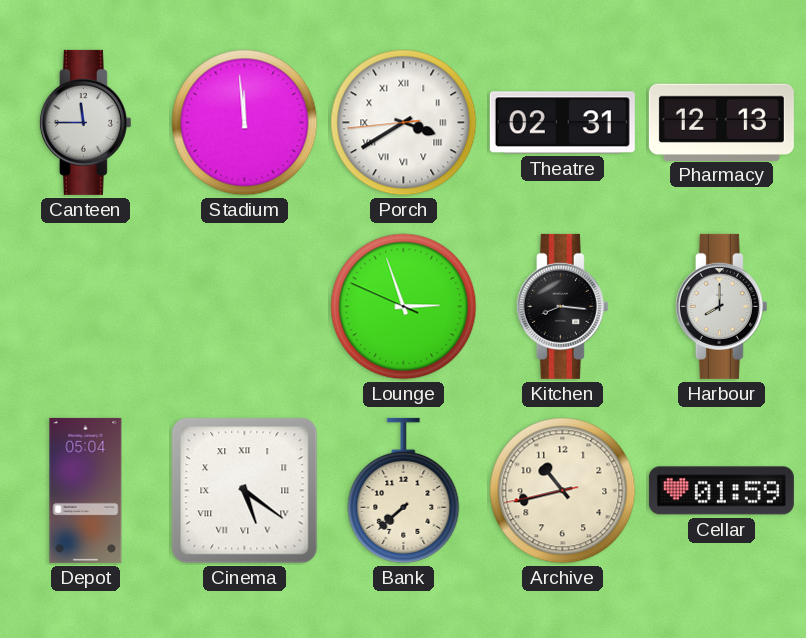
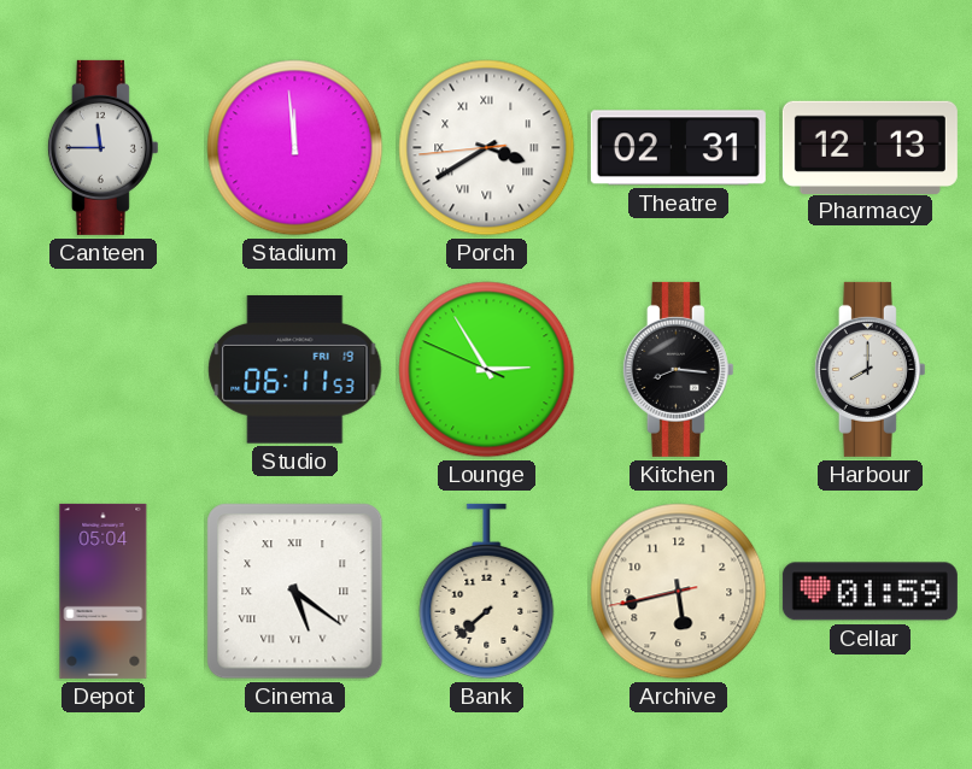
Studio: none -> 06:11 (295, 370)
Lounge: 2:56 -> 2:54 (487, 370)
Archive: 10:42 -> 5:42 (679, 592)
